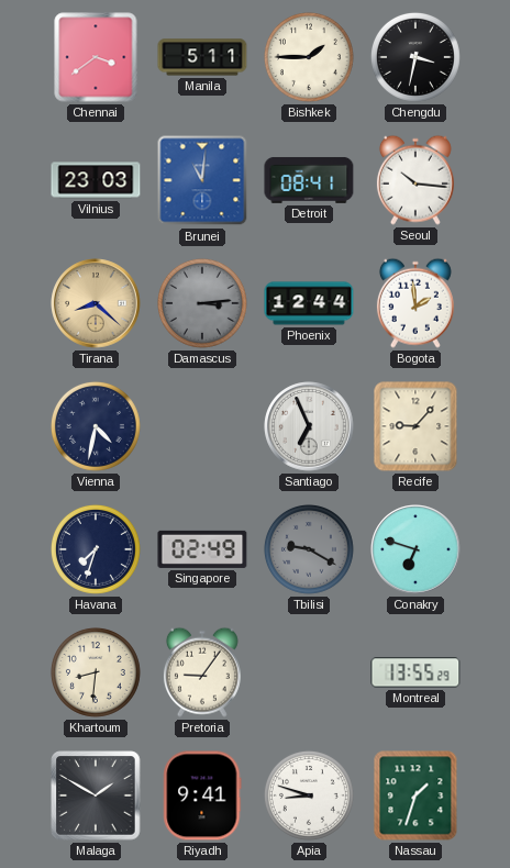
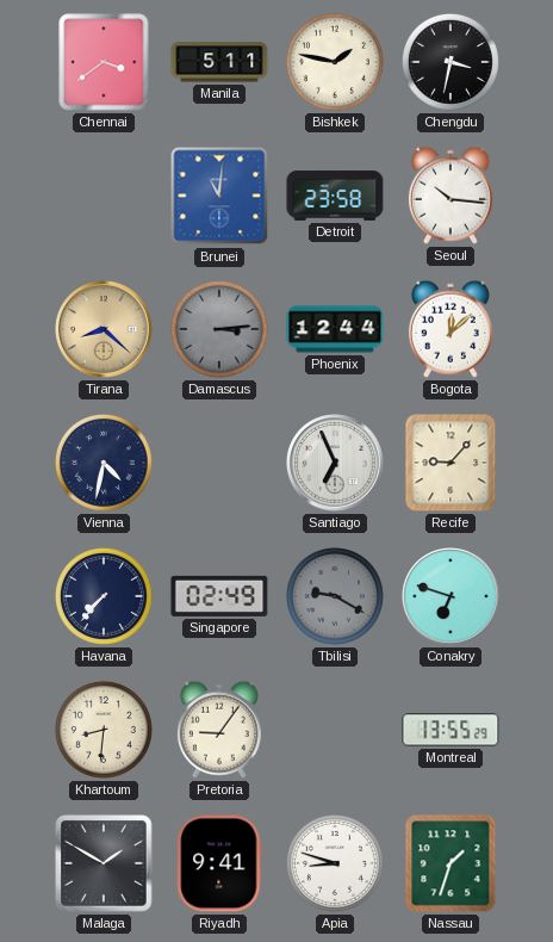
Bishkek: 1:45 -> 1:47 (335, 62)
Vilnius: 23:03 -> none (96, 180)
Detroit: 08:41 -> 23:58 (335, 196)
Bogota: 1:59 -> 12:08 (451, 329)
Havana: 7:33 -> 7:37 (104, 596)
